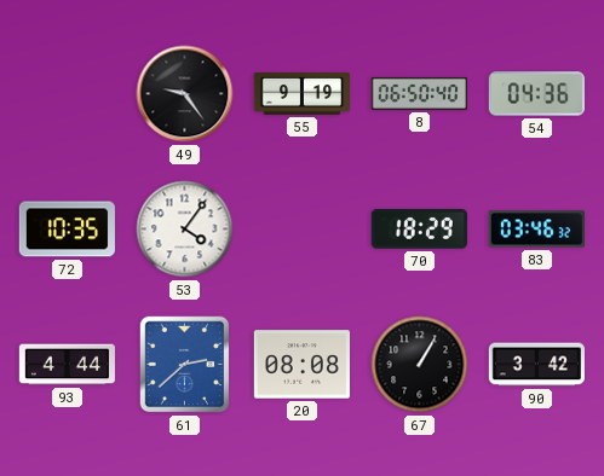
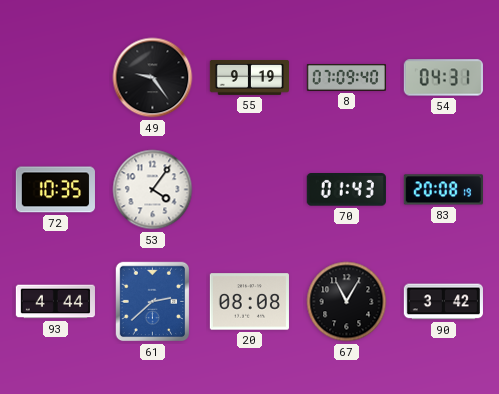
8: 06:50 -> 07:09 (346, 77)
54: 04:36 -> 04:31 (443, 78)
70: 18:29 -> 01:43 (346, 190)
83: 03:46 -> 20:08 (443, 190)
67: 1:05 -> 11:05 (347, 302)
